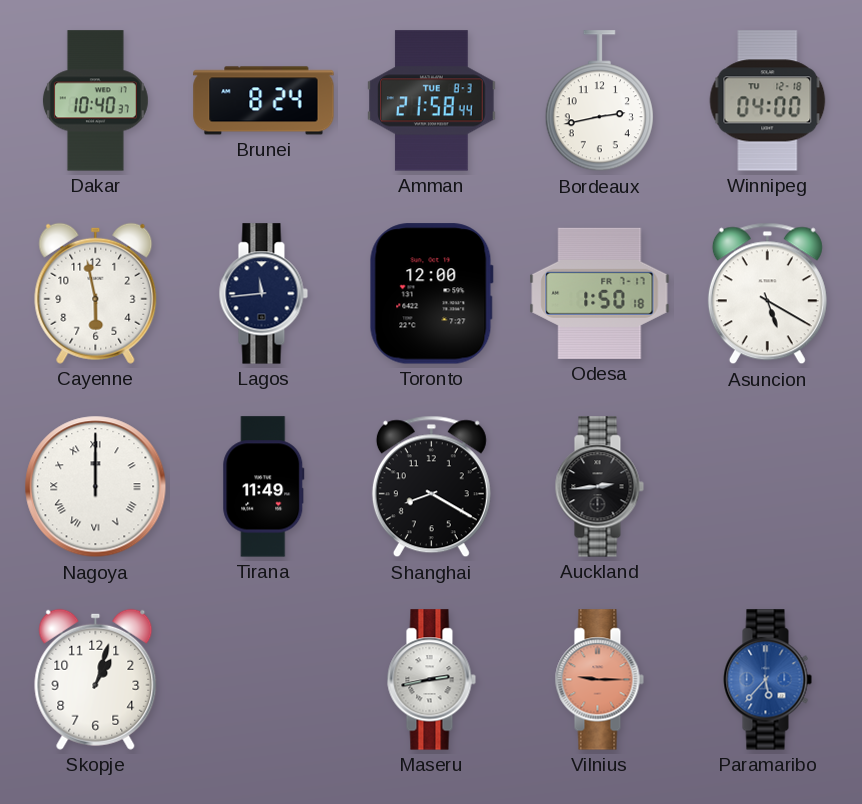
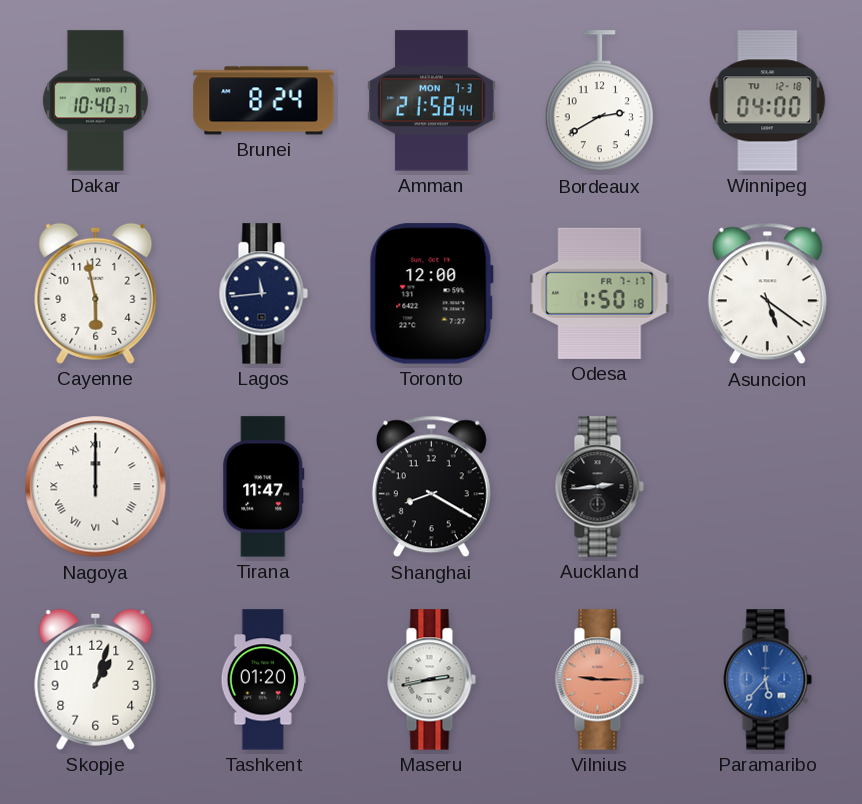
Amman date: TUE 8-3 -> MON 7-3 (432, 101)
Bordeaux: 2:43 -> 2:40 (599, 101)
Asuncion: 5:20 -> 5:21 (767, 294)
Tirana: 11:49 -> 11:47 (264, 487)
Tashkent: none -> 01:20 (263, 680)
